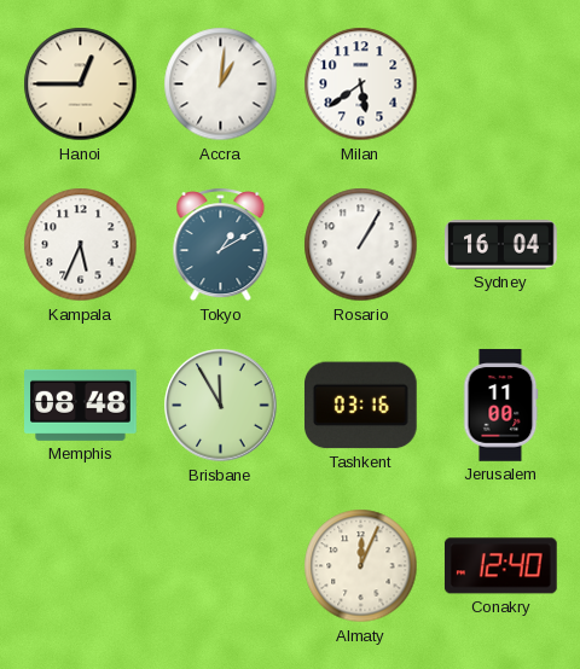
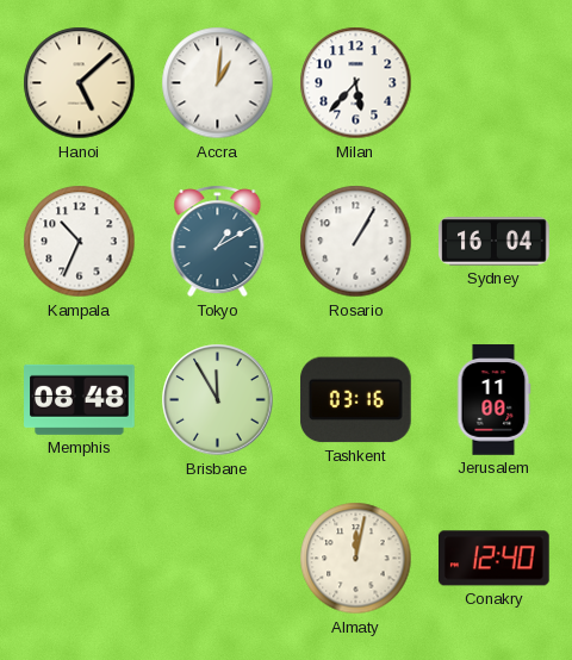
Hanoi: 12:45 -> 5:08 (80, 83)
Milan: 5:39 -> 5:37 (356, 83)
Kampala: 5:34 -> 10:34 (80, 242)
Almaty: 12:04 -> 12:02 (356, 559)
